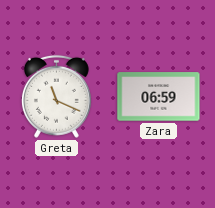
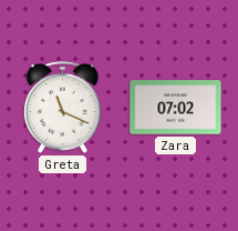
Zara: 06:59 -> 07:02 (176, 108)
